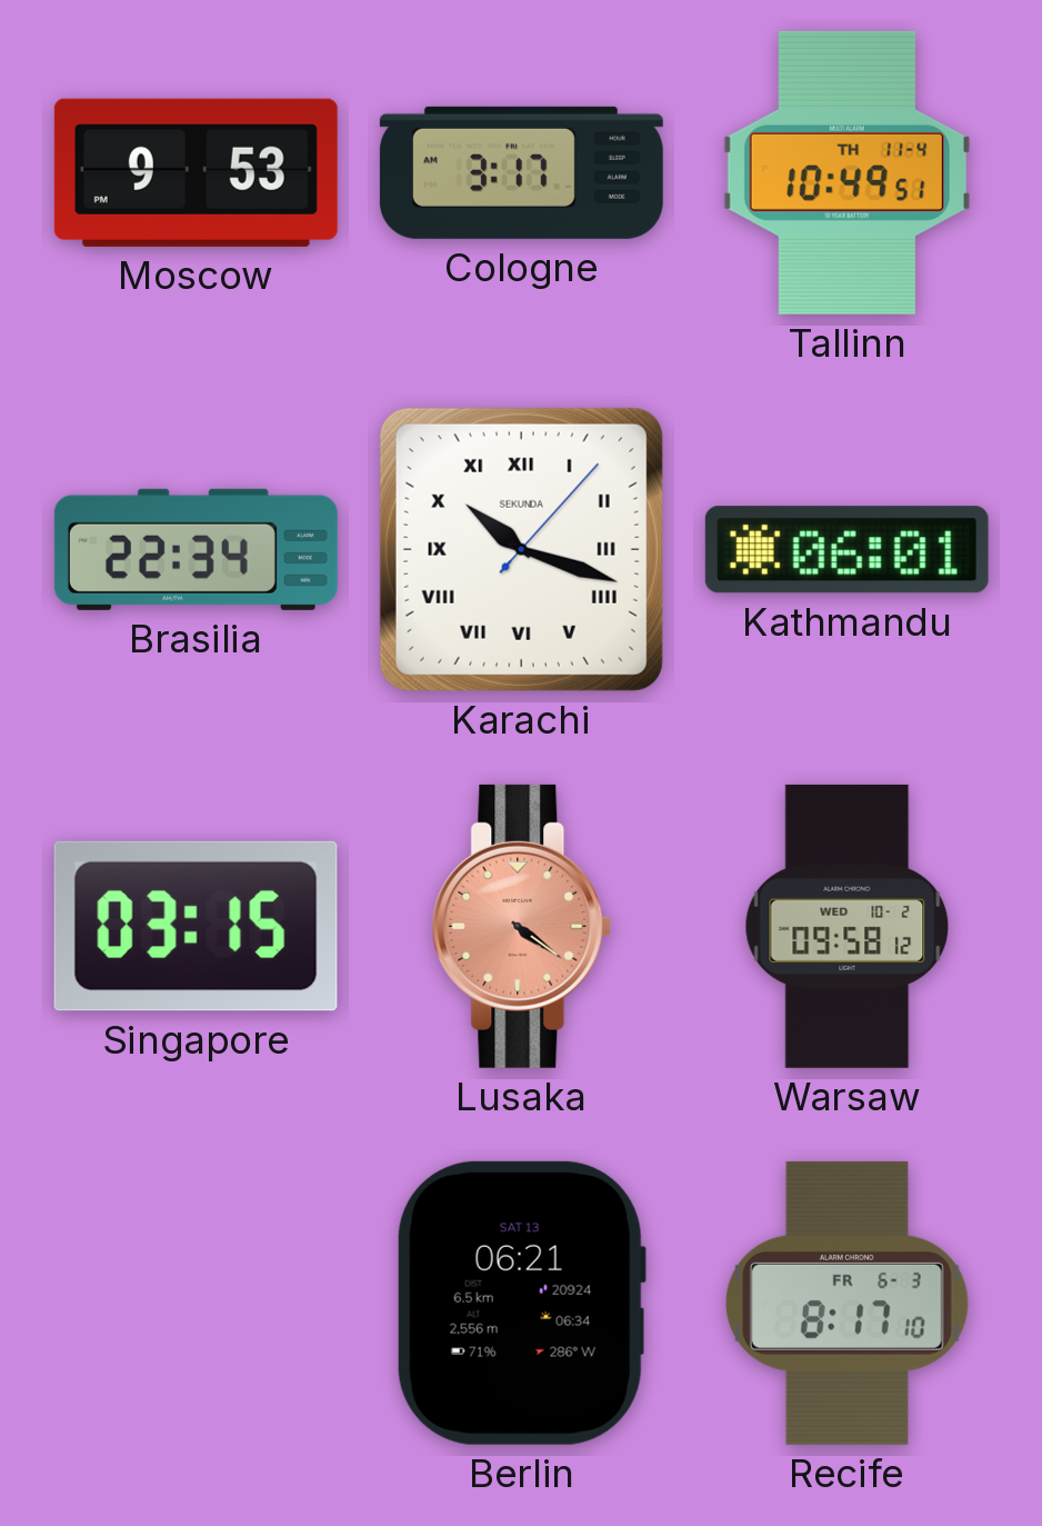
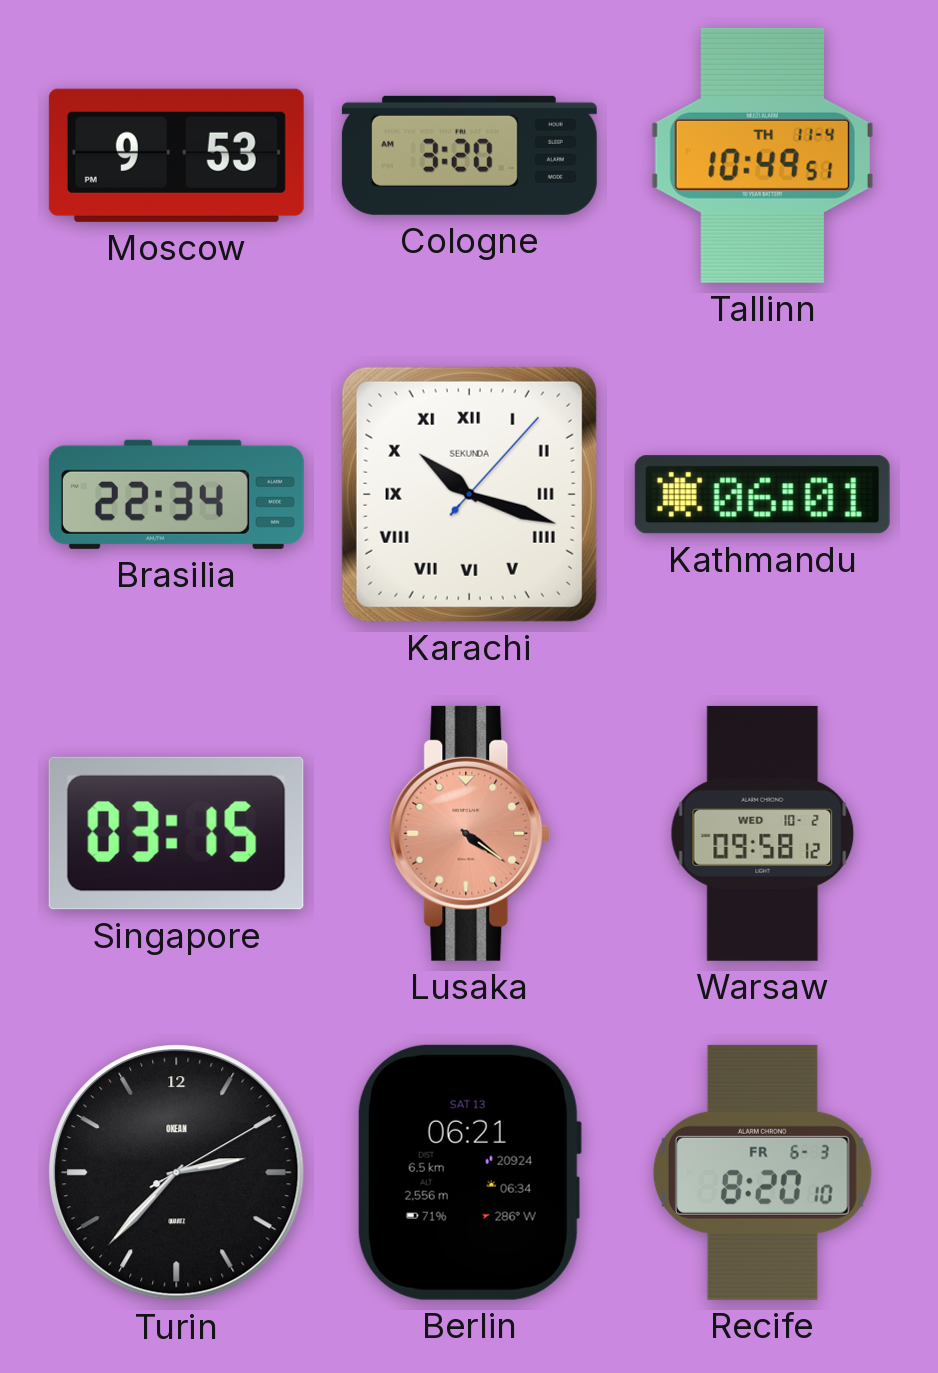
Cologne: 3:17 -> 3:20 (469, 155)
Turin: none -> 2:37 (177, 1173)
Recife: 8:17 -> 8:20 (762, 1172)
